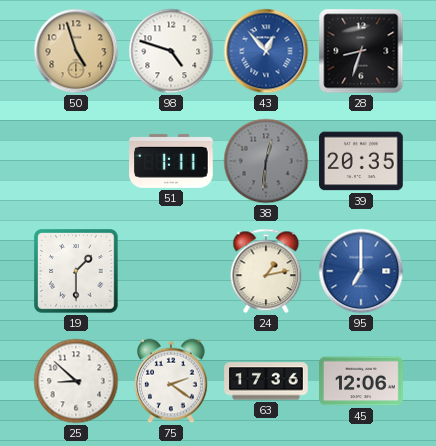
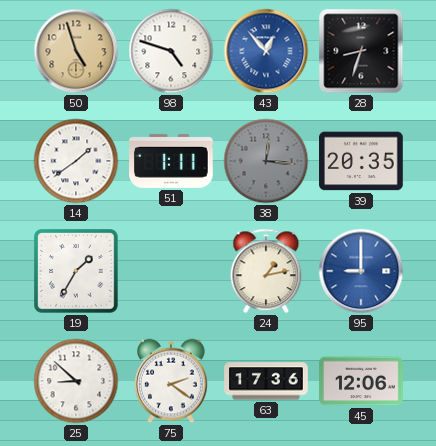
14: none -> 1:39 (76, 161)
38: 12:31 -> 12:16 (266, 161)
19: 1:30 -> 1:35 (76, 271)
95: 7:00 -> 9:00 (361, 271)
